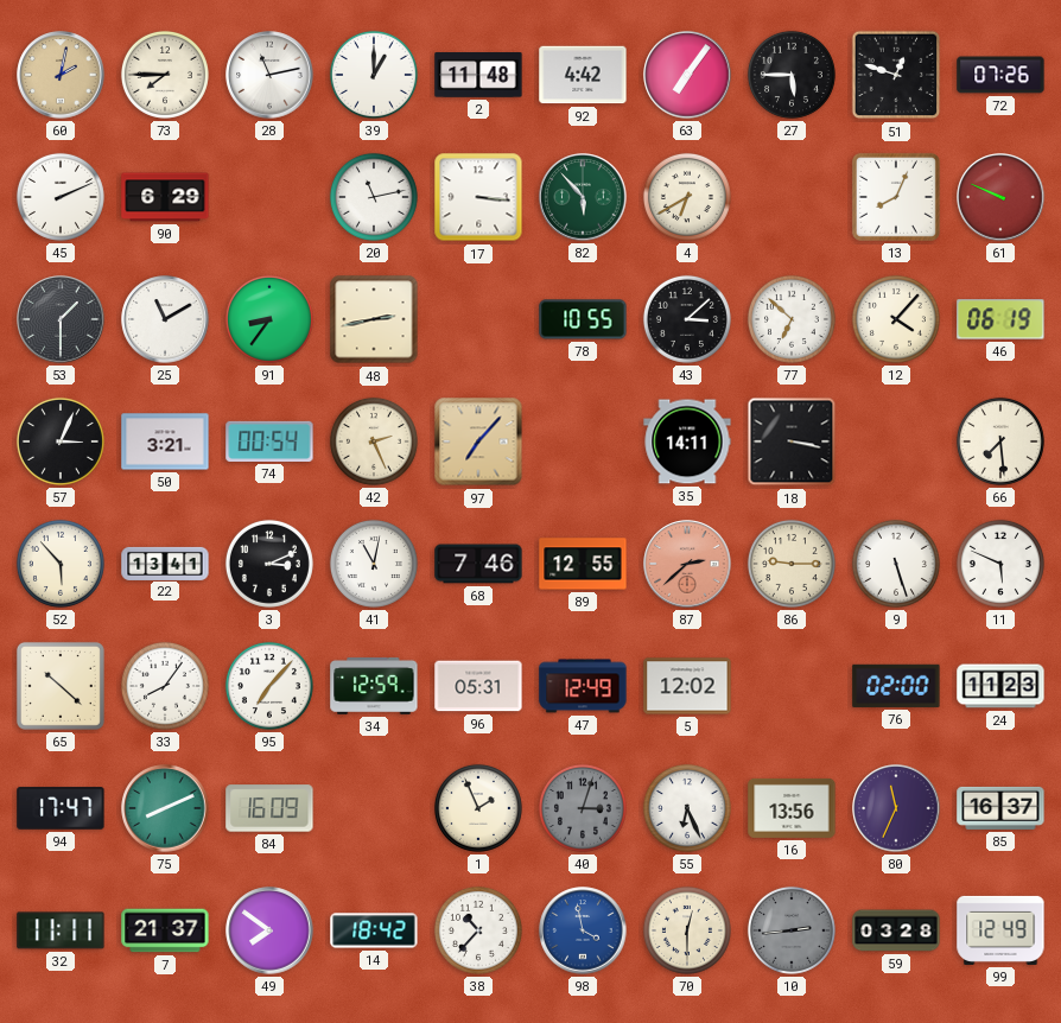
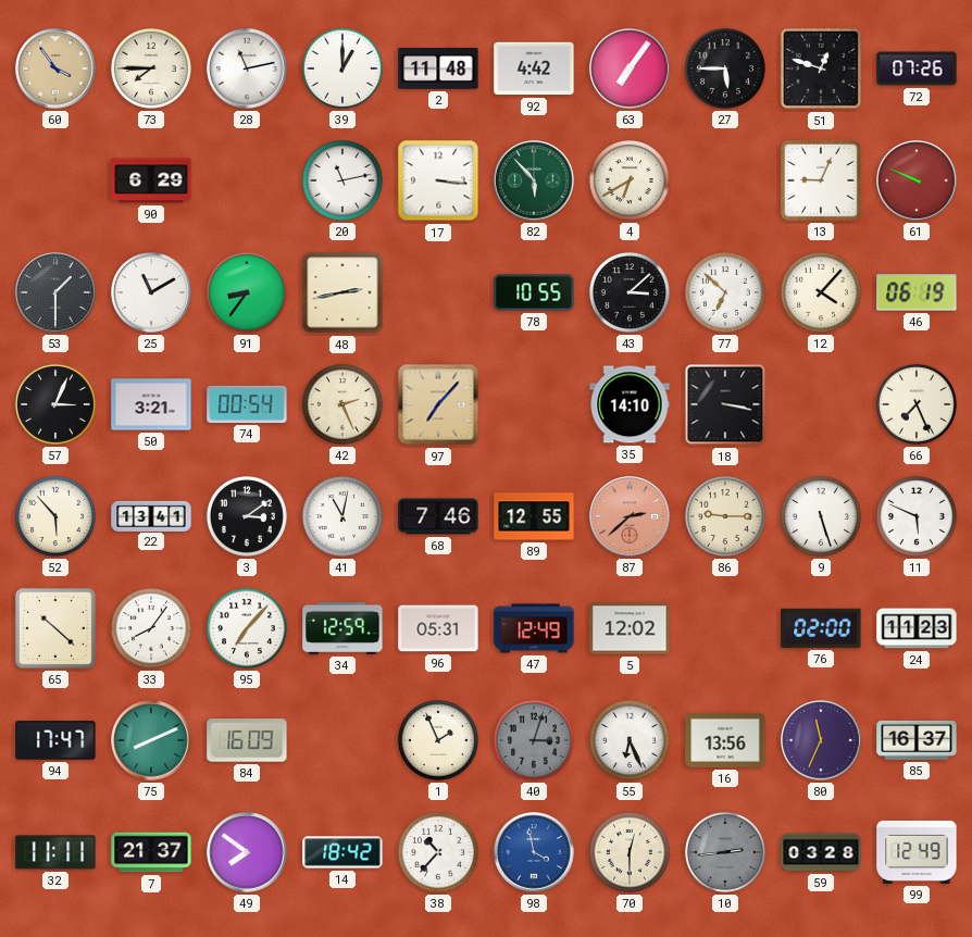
60: 2:02 -> 3:54 (55, 68)
45: 2:11 -> none (61, 197)
13: 8:04 -> 9:04 (821, 180)
35: 14:11 -> 14:10 (630, 404)
66: 7:29 -> 7:26 (917, 404)
3: 3:11 -> 3:09 (247, 516)
